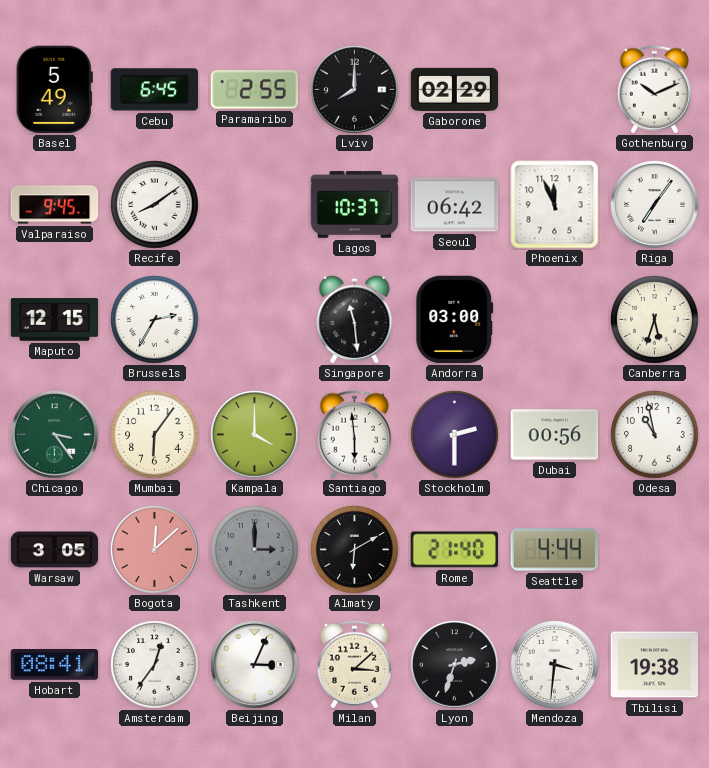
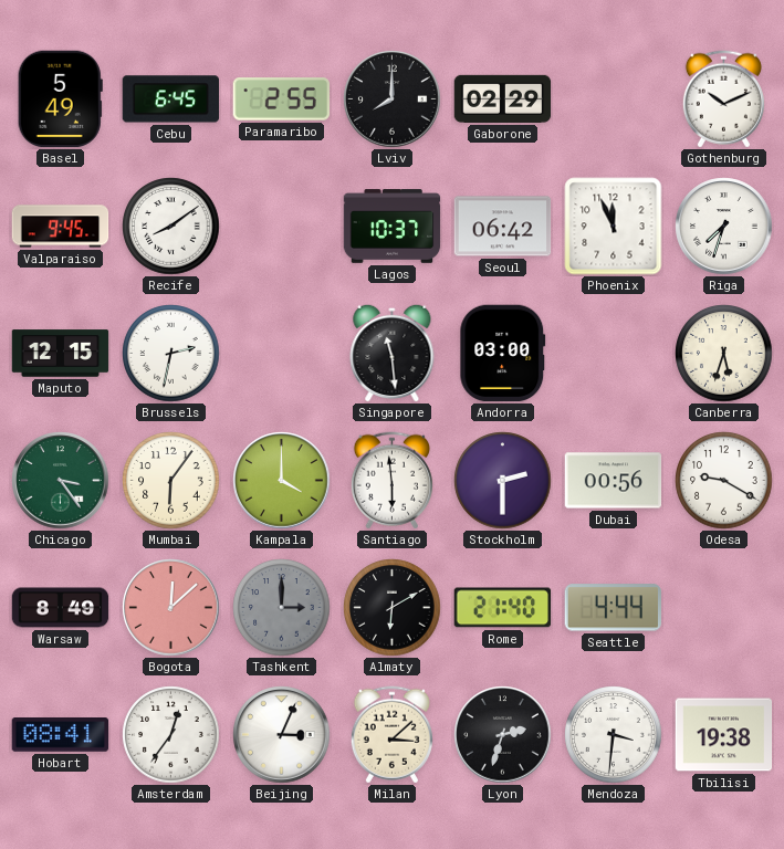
Riga: 7:06 -> 7:33 (724, 227)
Brussels: 2:35 -> 2:32 (171, 354)
Odesa: 10:58 -> 9:20 (724, 481)
Warsaw: 3:05 -> 8:49 (61, 608)
